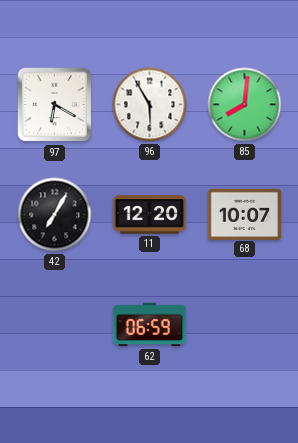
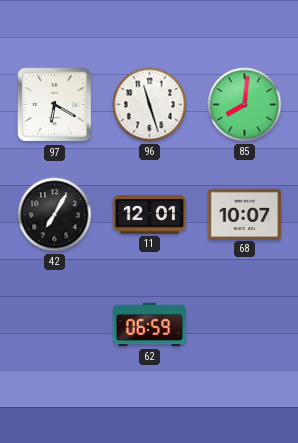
96: 5:55 -> 11:27 (150, 105)
11: 12:20 -> 12:01 (150, 215)
